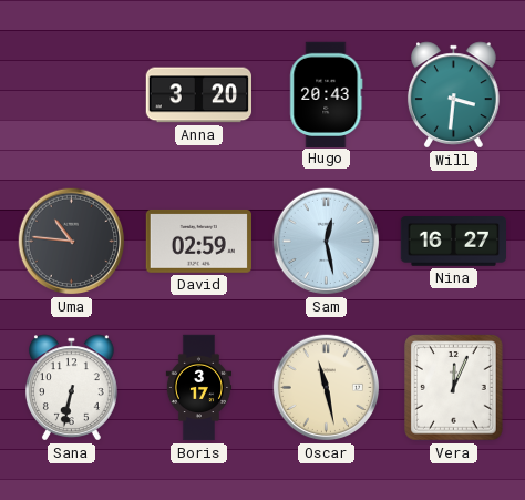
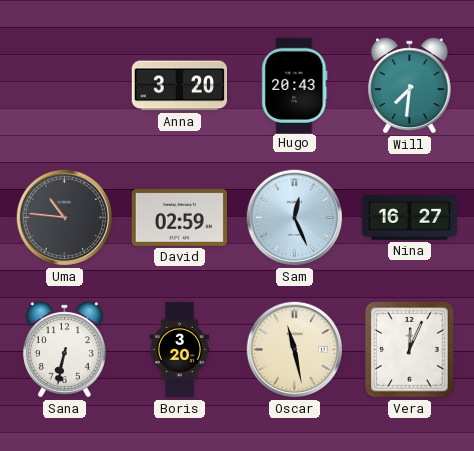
Will: 3:31 -> 7:31 (409, 86)
Sam: 12:28 -> 12:26 (295, 218)
Boris: 3:17 -> 3:20 (180, 350)
